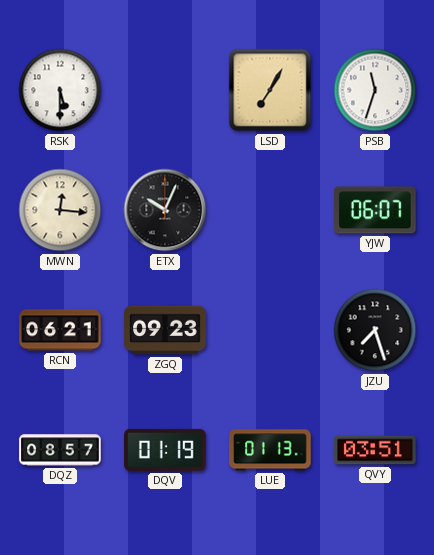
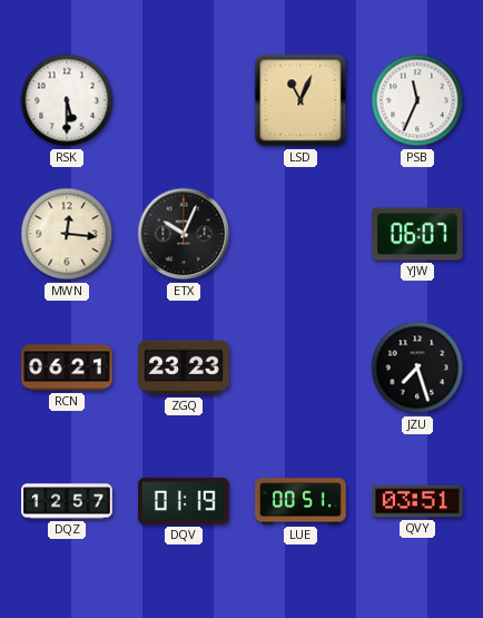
LSD: 7:05 -> 11:04 (300, 100)
PSB: 11:33 -> 11:34 (417, 100)
ZGQ: 09:23 -> 23:23 (184, 367)
DQZ: 08:57 -> 12:57 (67, 501)
LUE: 01:13 -> 00:51 (300, 501)
